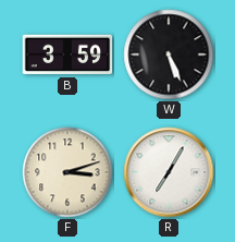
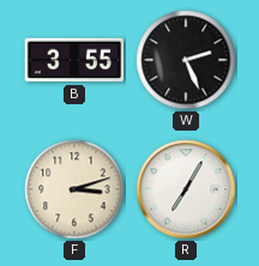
B: 3:59 -> 3:55 (74, 60)
W: 5:26 -> 2:26 (186, 60)
